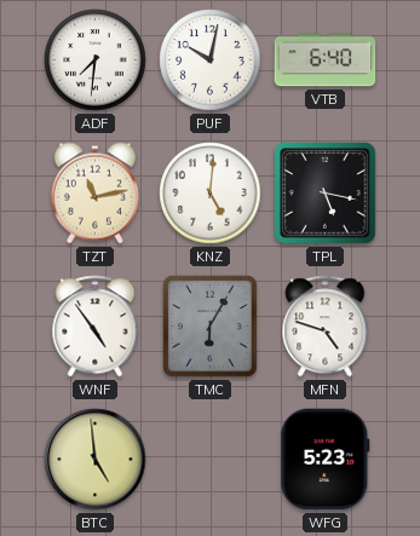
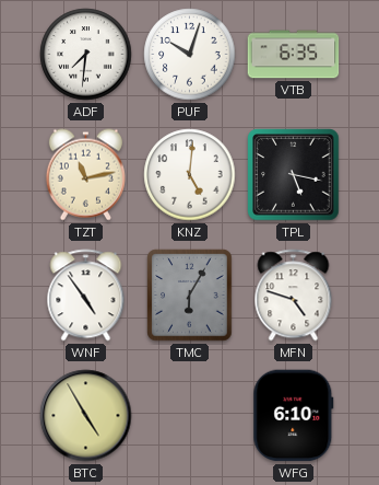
PUF: 10:02 -> 10:03 (190, 55)
VTB: 6:40 -> 6:35 (294, 55)
BTC: 4:59 -> 4:55 (86, 416)
WFG: 5:23 -> 6:10 (294, 416)
